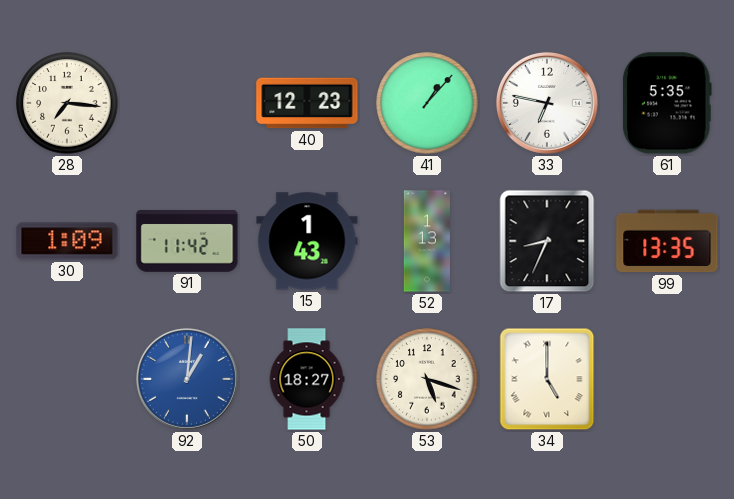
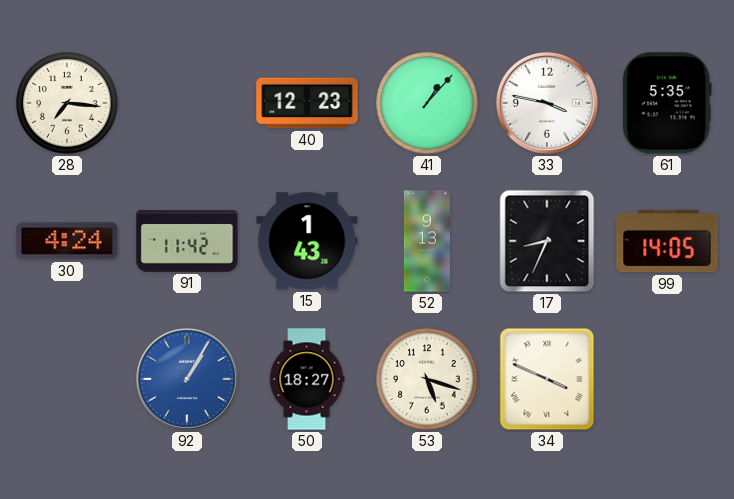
33: 6:47 -> 3:47 (547, 103)
30: 1:09 -> 4:24 (67, 241)
52: 1:13 -> 9:13 (427, 241)
99: 13:35 -> 14:05 (667, 241)
92: 1:01 -> 1:05 (187, 379)
34: 5:00 -> 3:49 (547, 379)
